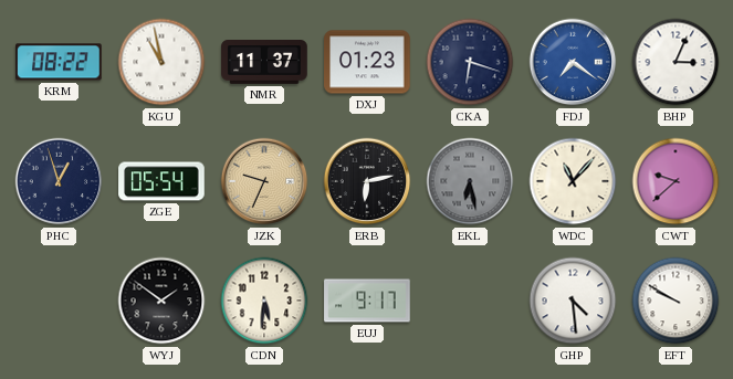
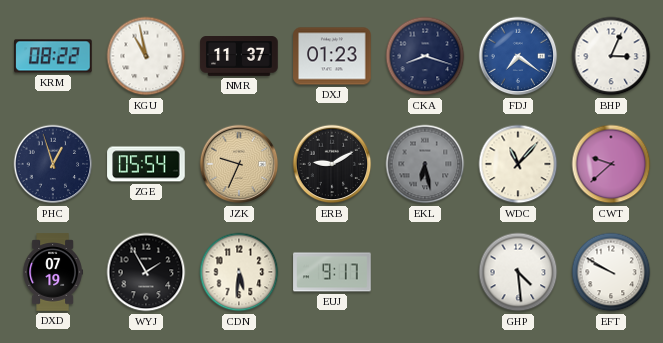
CKA: 6:18 -> 8:18 (425, 56)
ERB: 6:13 -> 9:10 (332, 164)
DXD: none -> 07:19 (53, 272)
WYJ: 1:51 -> 1:55 (146, 272)
